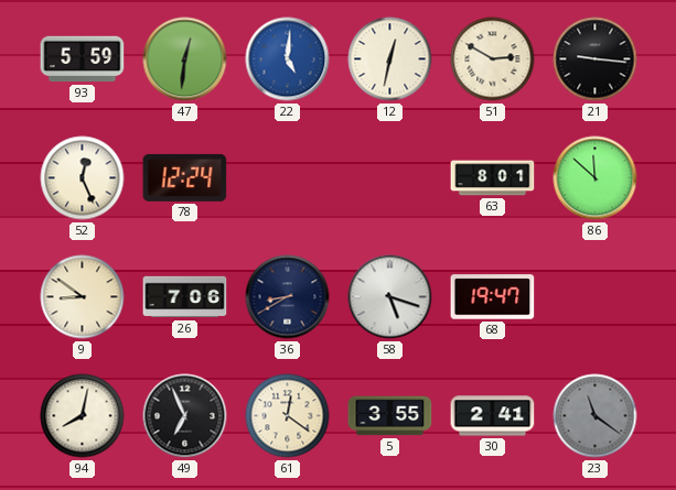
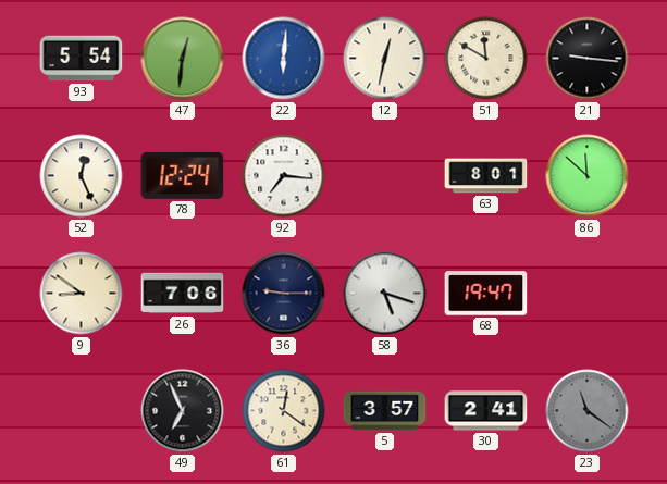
93: 5:59 -> 5:54 (82, 59)
22: 5:01 -> 6:01 (284, 59)
51: 2:50 -> 11:50 (486, 59)
92: none -> 7:16 (284, 176)
36: 8:40 -> 9:15 (284, 294)
94: 8:02 -> none (83, 416)
5: 3:55 -> 3:57 (385, 411)
